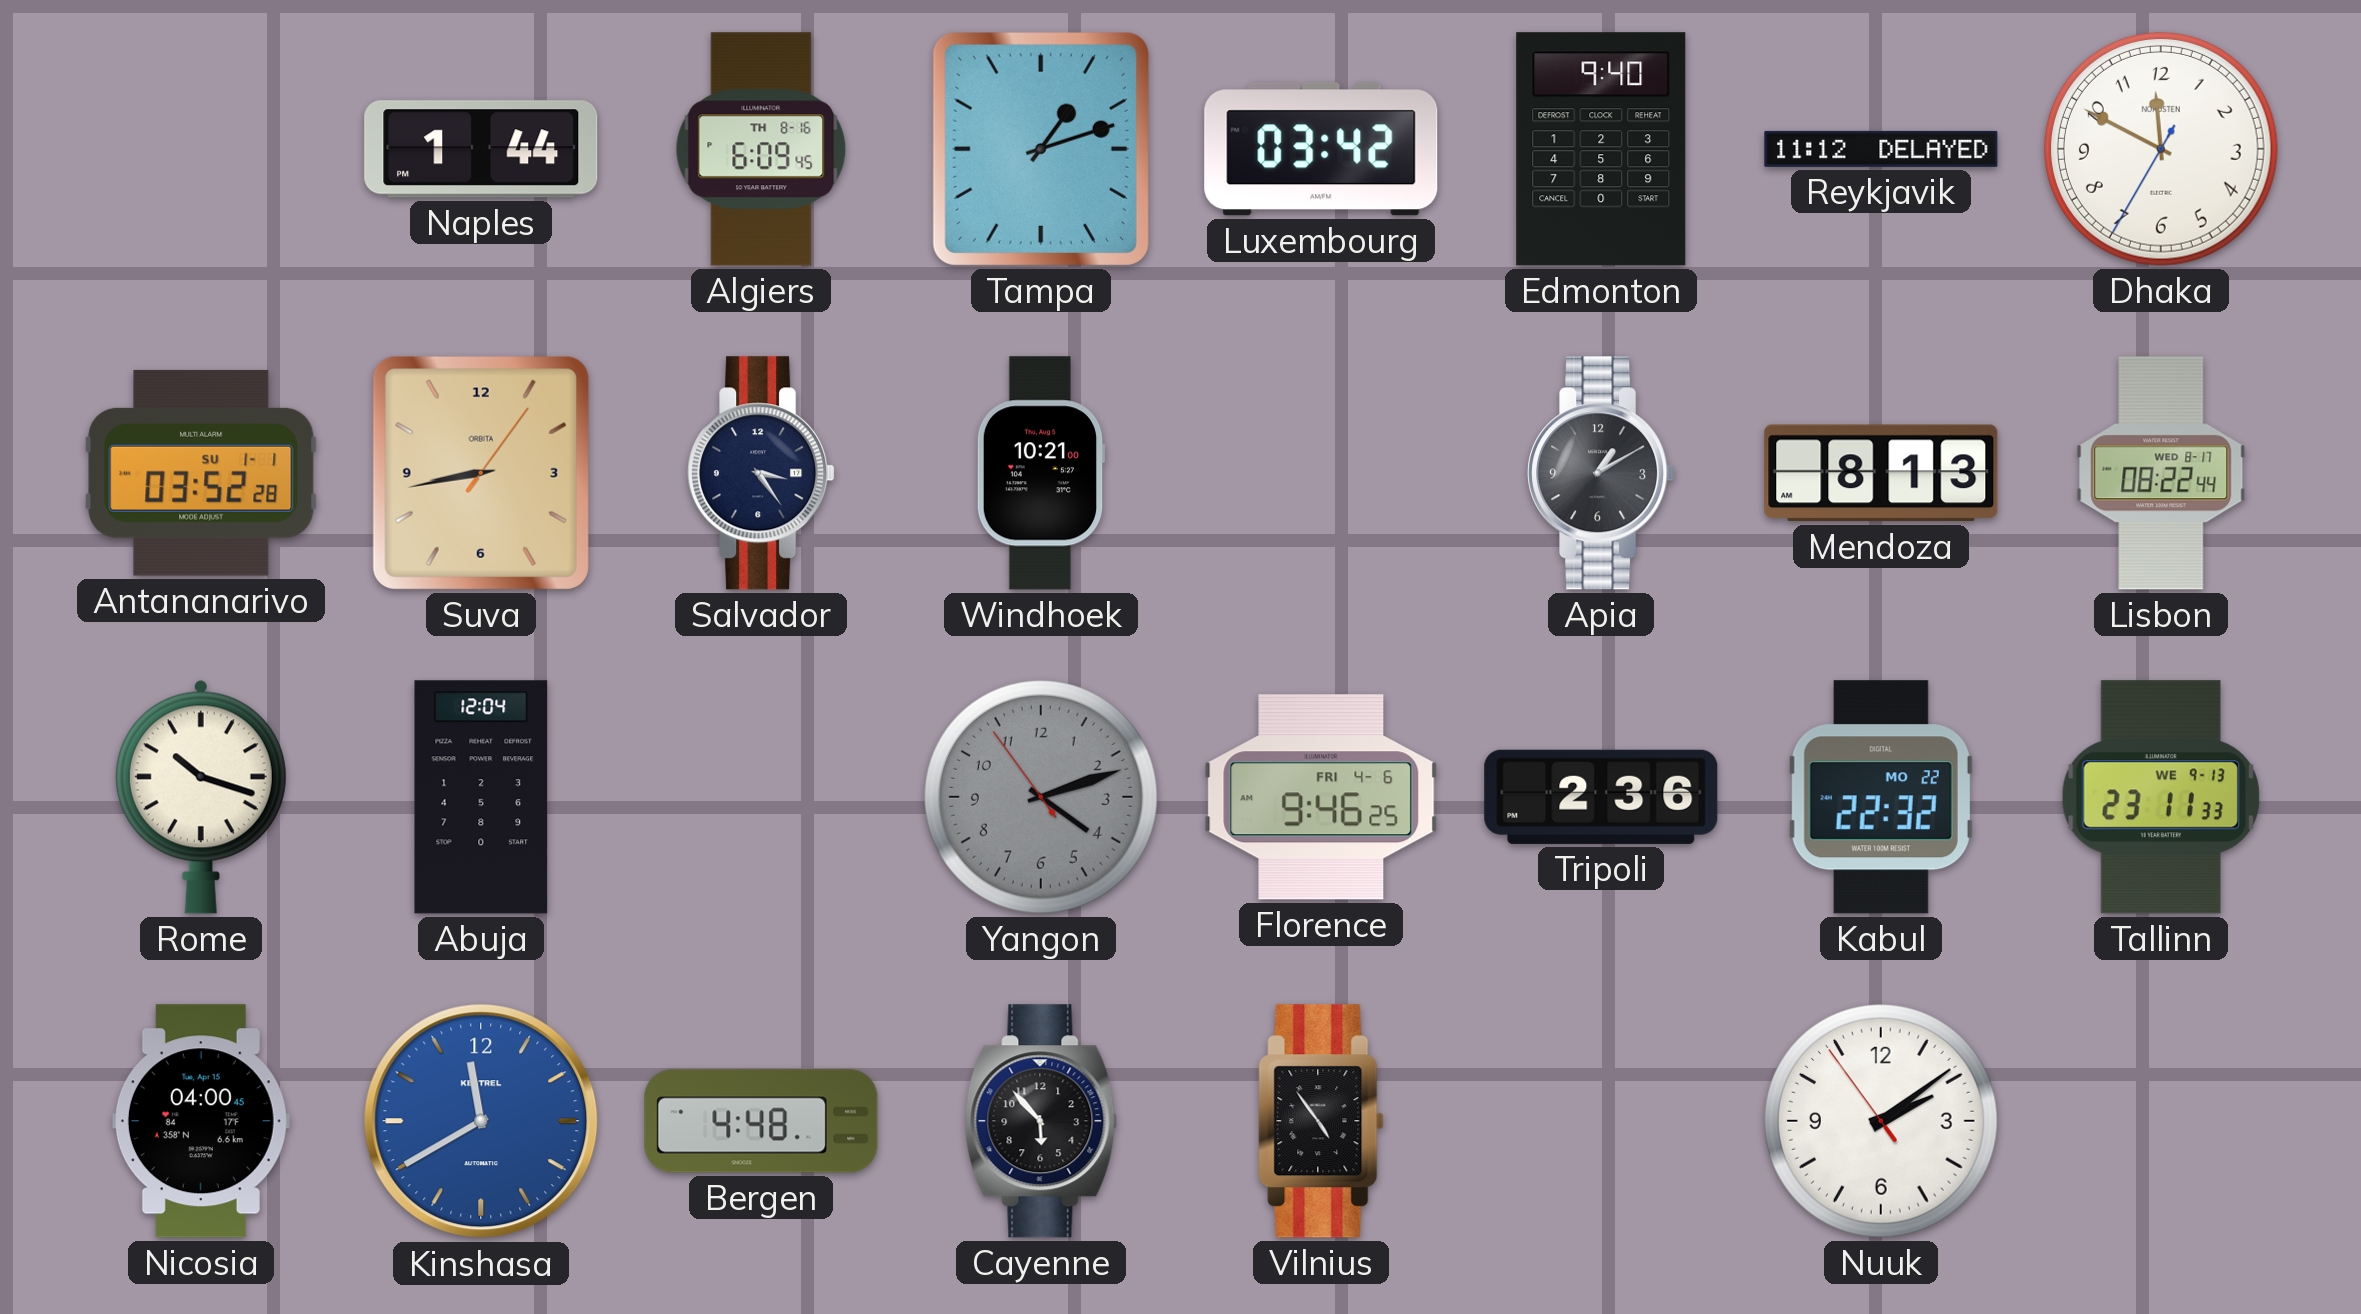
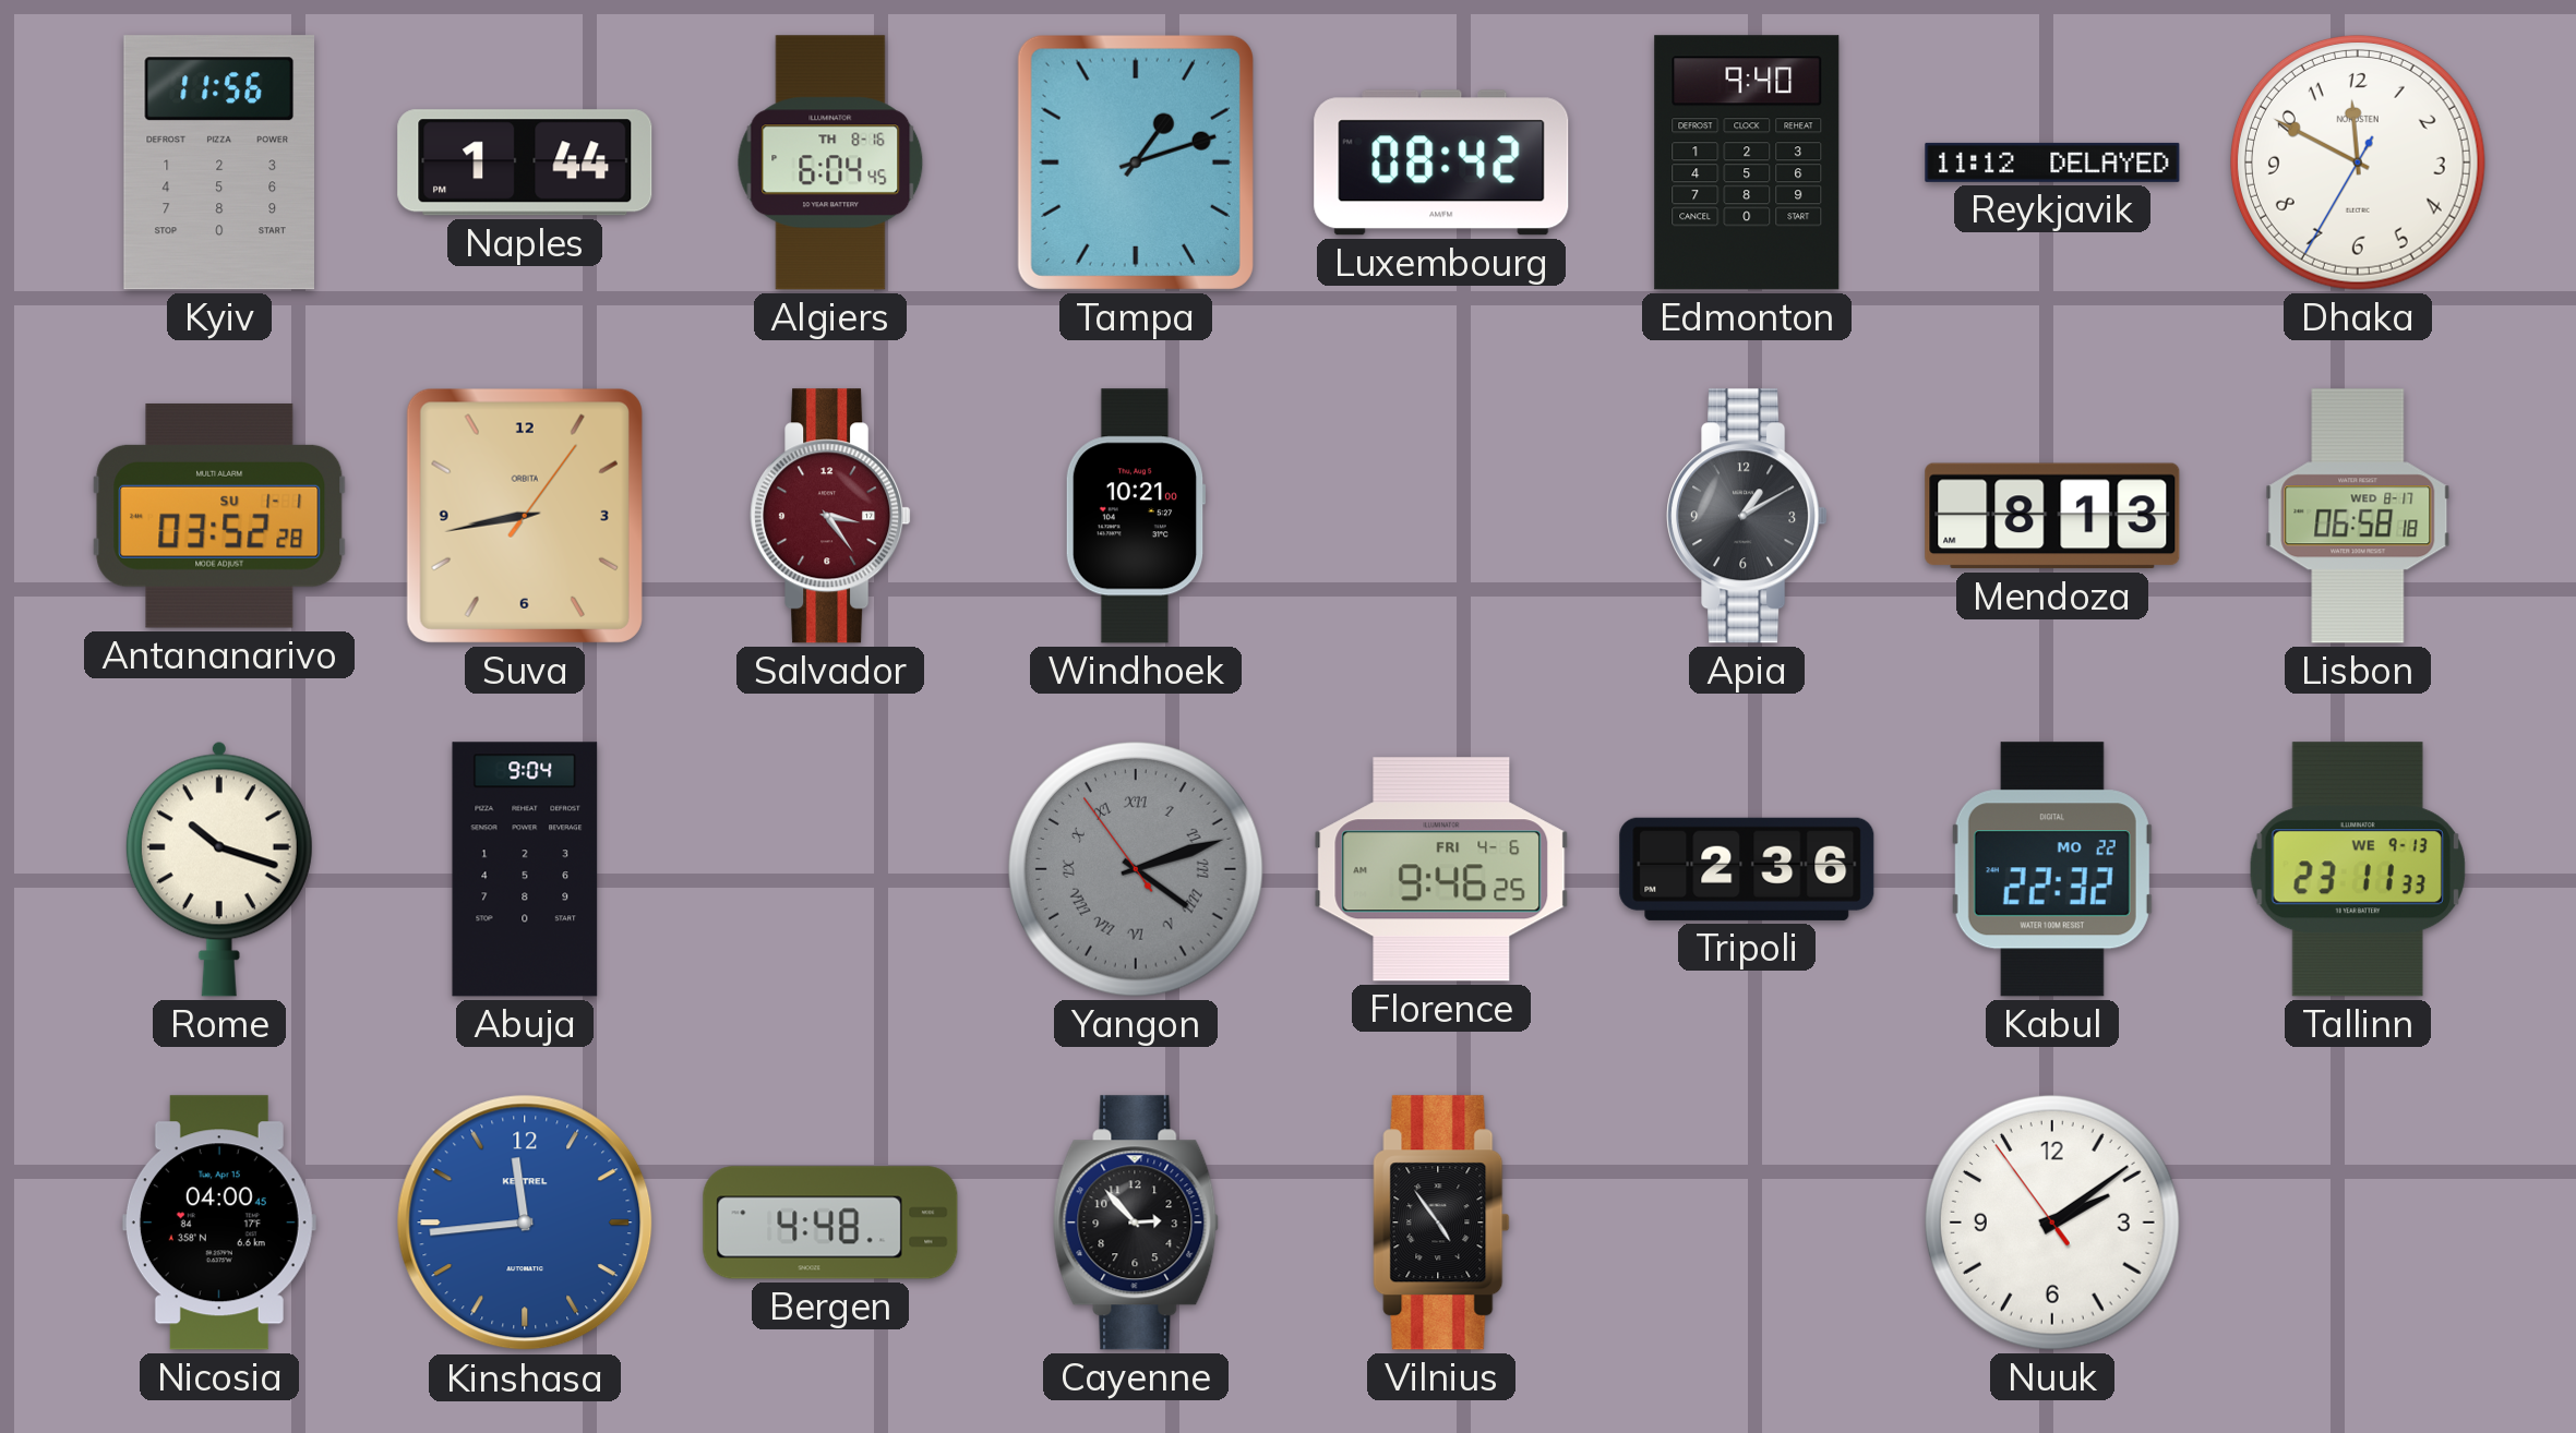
Kyiv: none -> 11:56 (218, 162)
Algiers: 6:09 -> 6:04 (830, 162)
Luxembourg: 03:42 -> 08:42 (1441, 162)
Salvador dial: navy -> burgundy (830, 516)
Lisbon: 08:22 -> 06:58 (2358, 516)
Abuja: 12:04 -> 9:04 (525, 869)
Yangon numerals: Arabic -> Roman (1136, 869)
Kinshasa: 11:40 -> 11:44 (525, 1223)
Cayenne: 5:53 -> 2:53 (1136, 1223)
